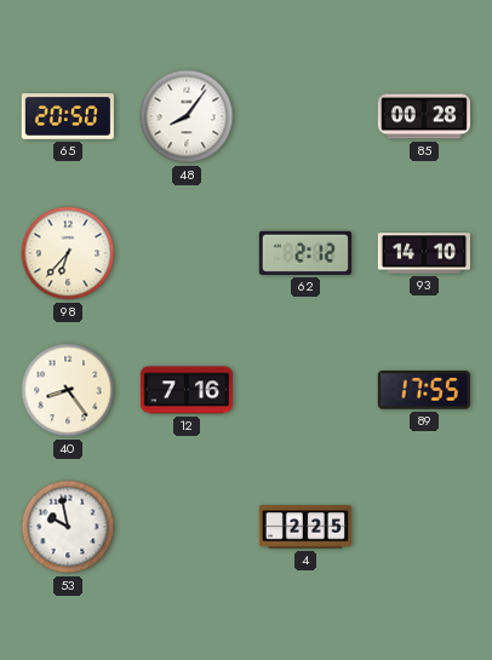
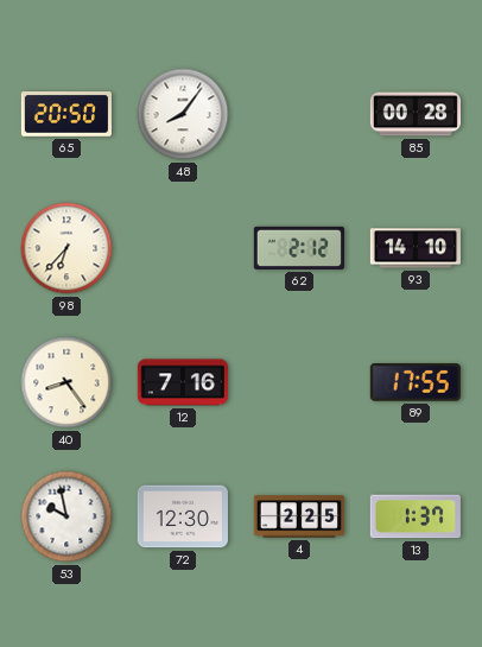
72: none -> 12:30 (183, 516)
13: none -> 1:37 (416, 516)
